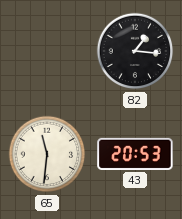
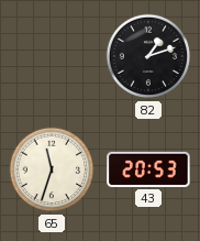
82: 1:16 -> 1:12 (148, 56)
65: 11:31 -> 11:33 (52, 169)
